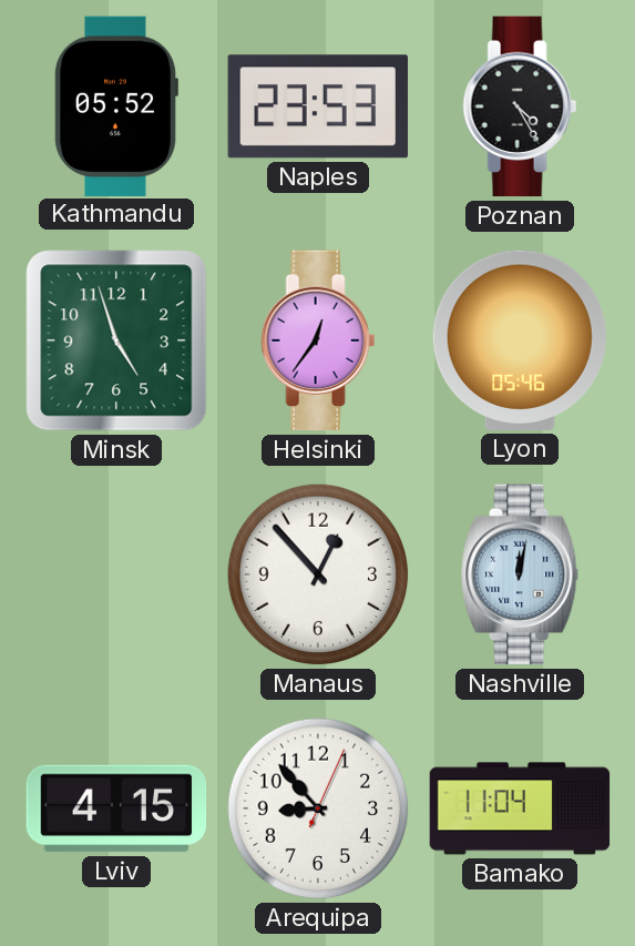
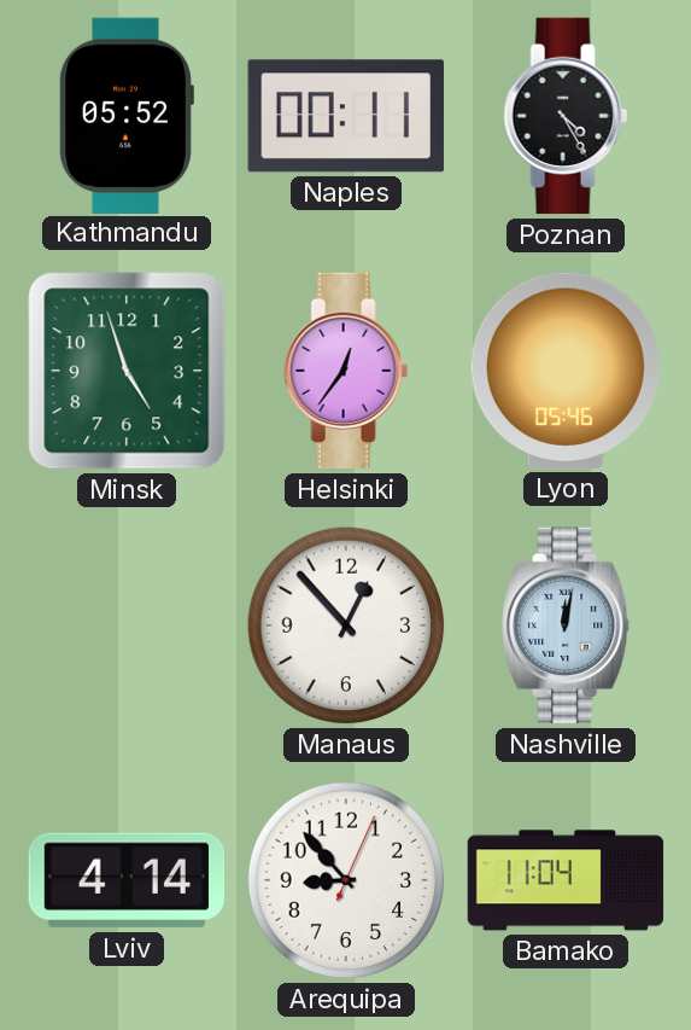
Naples: 23:53 -> 00:11 (346, 116)
Lviv: 4:15 -> 4:14 (127, 880)
